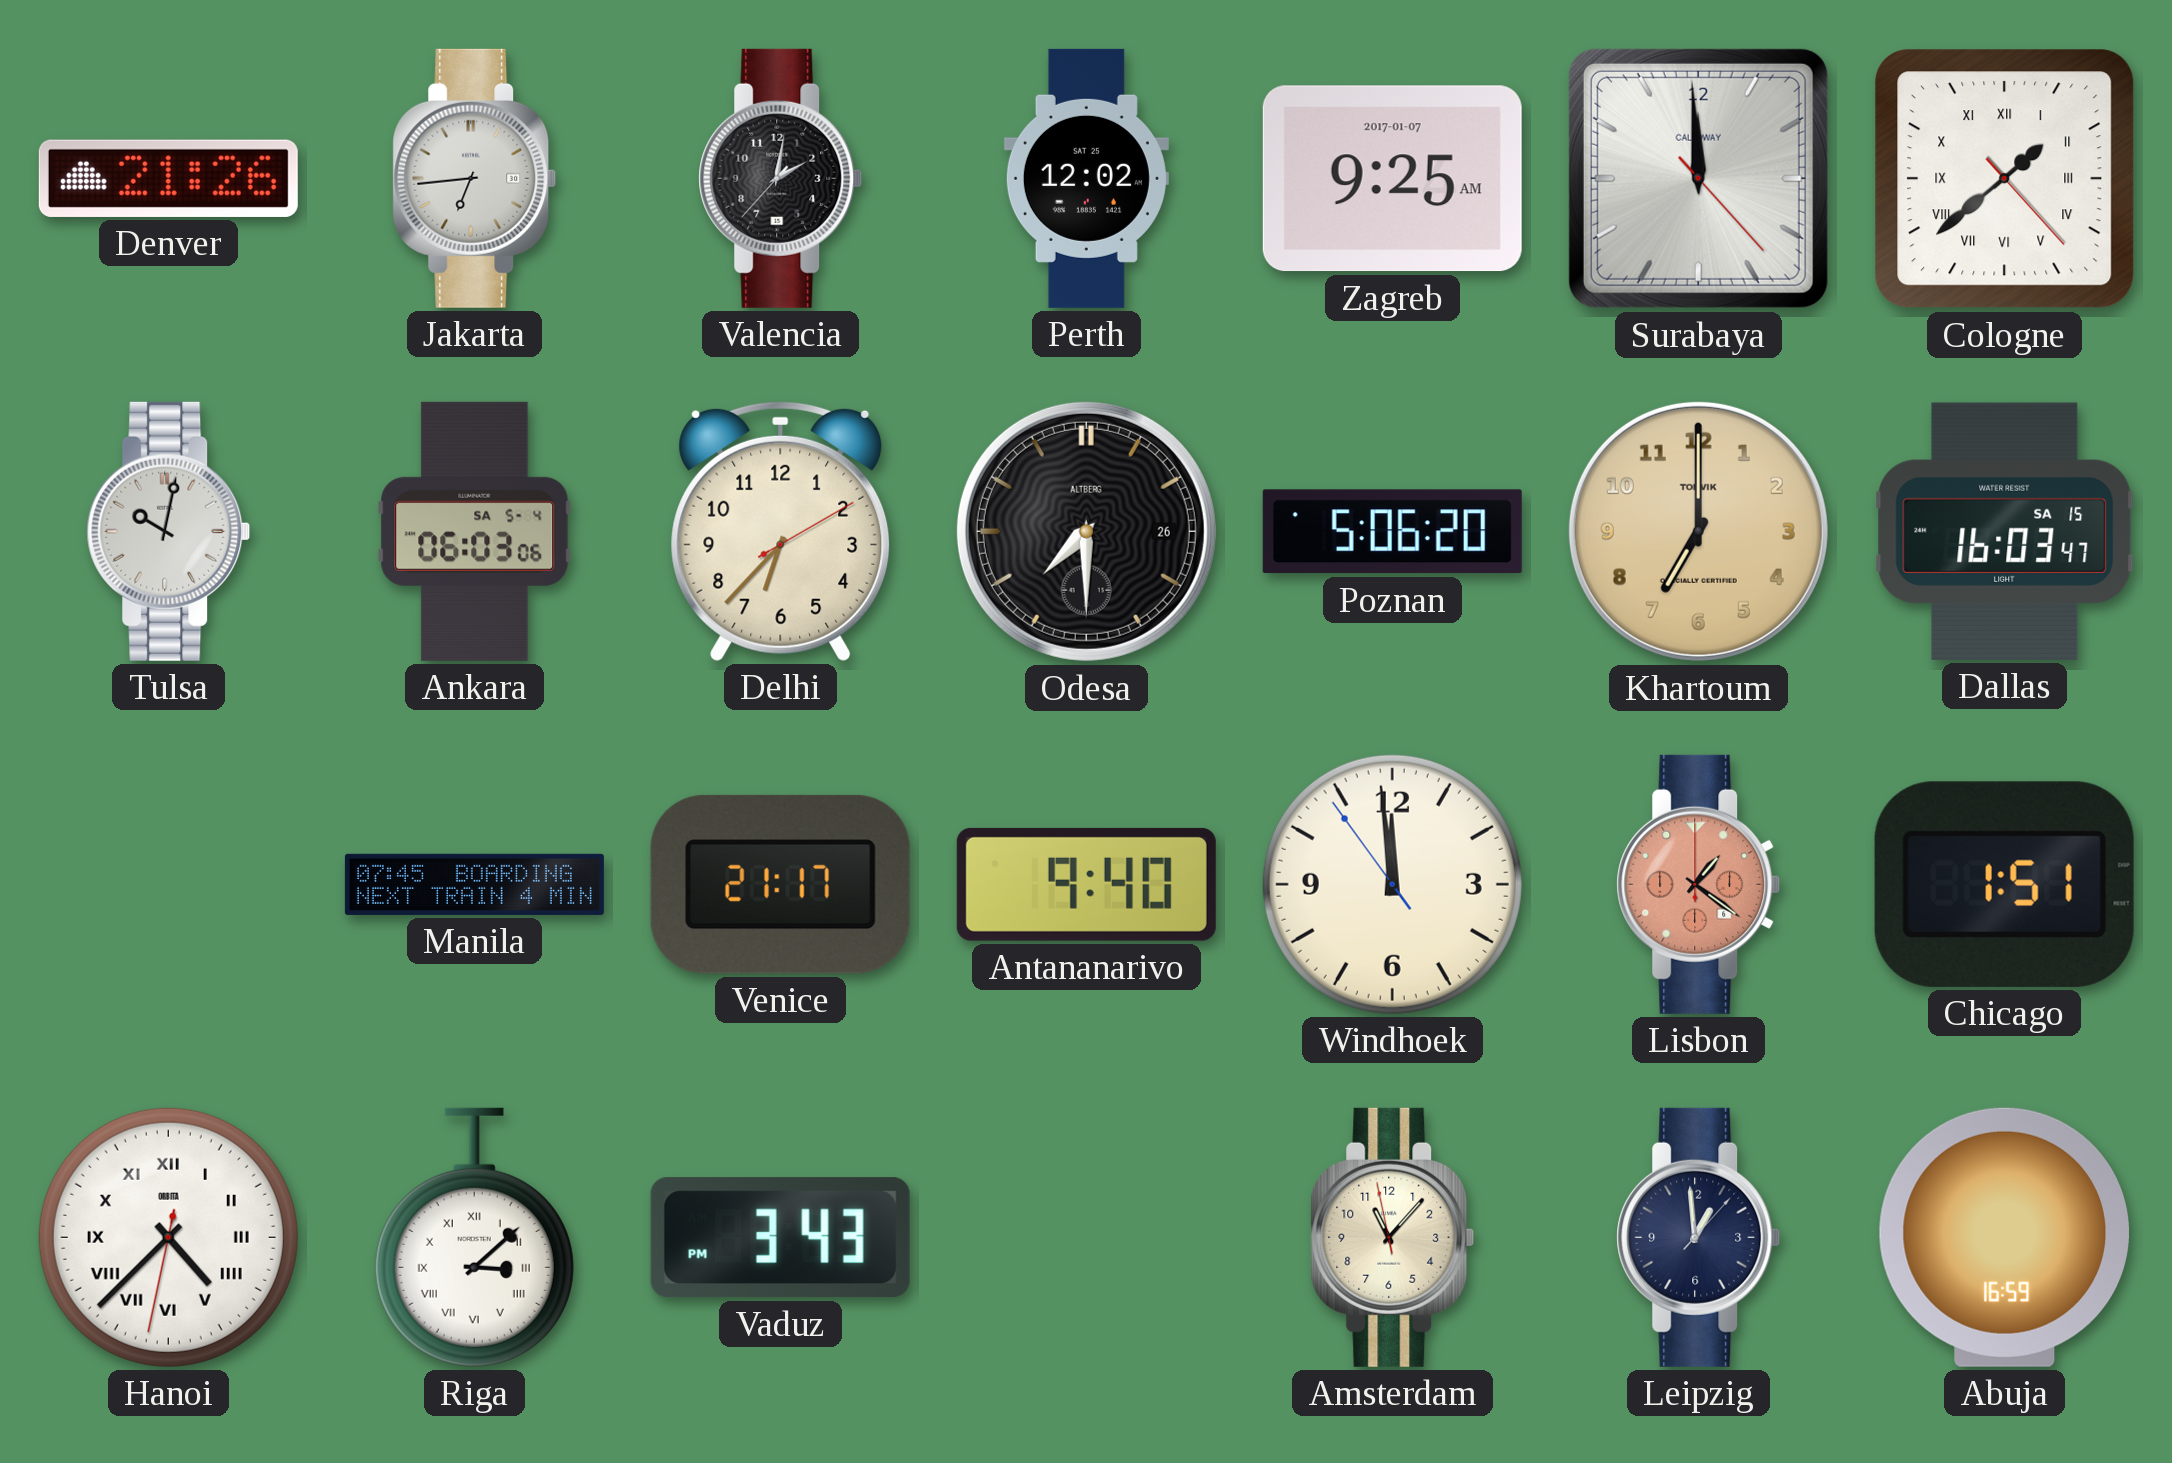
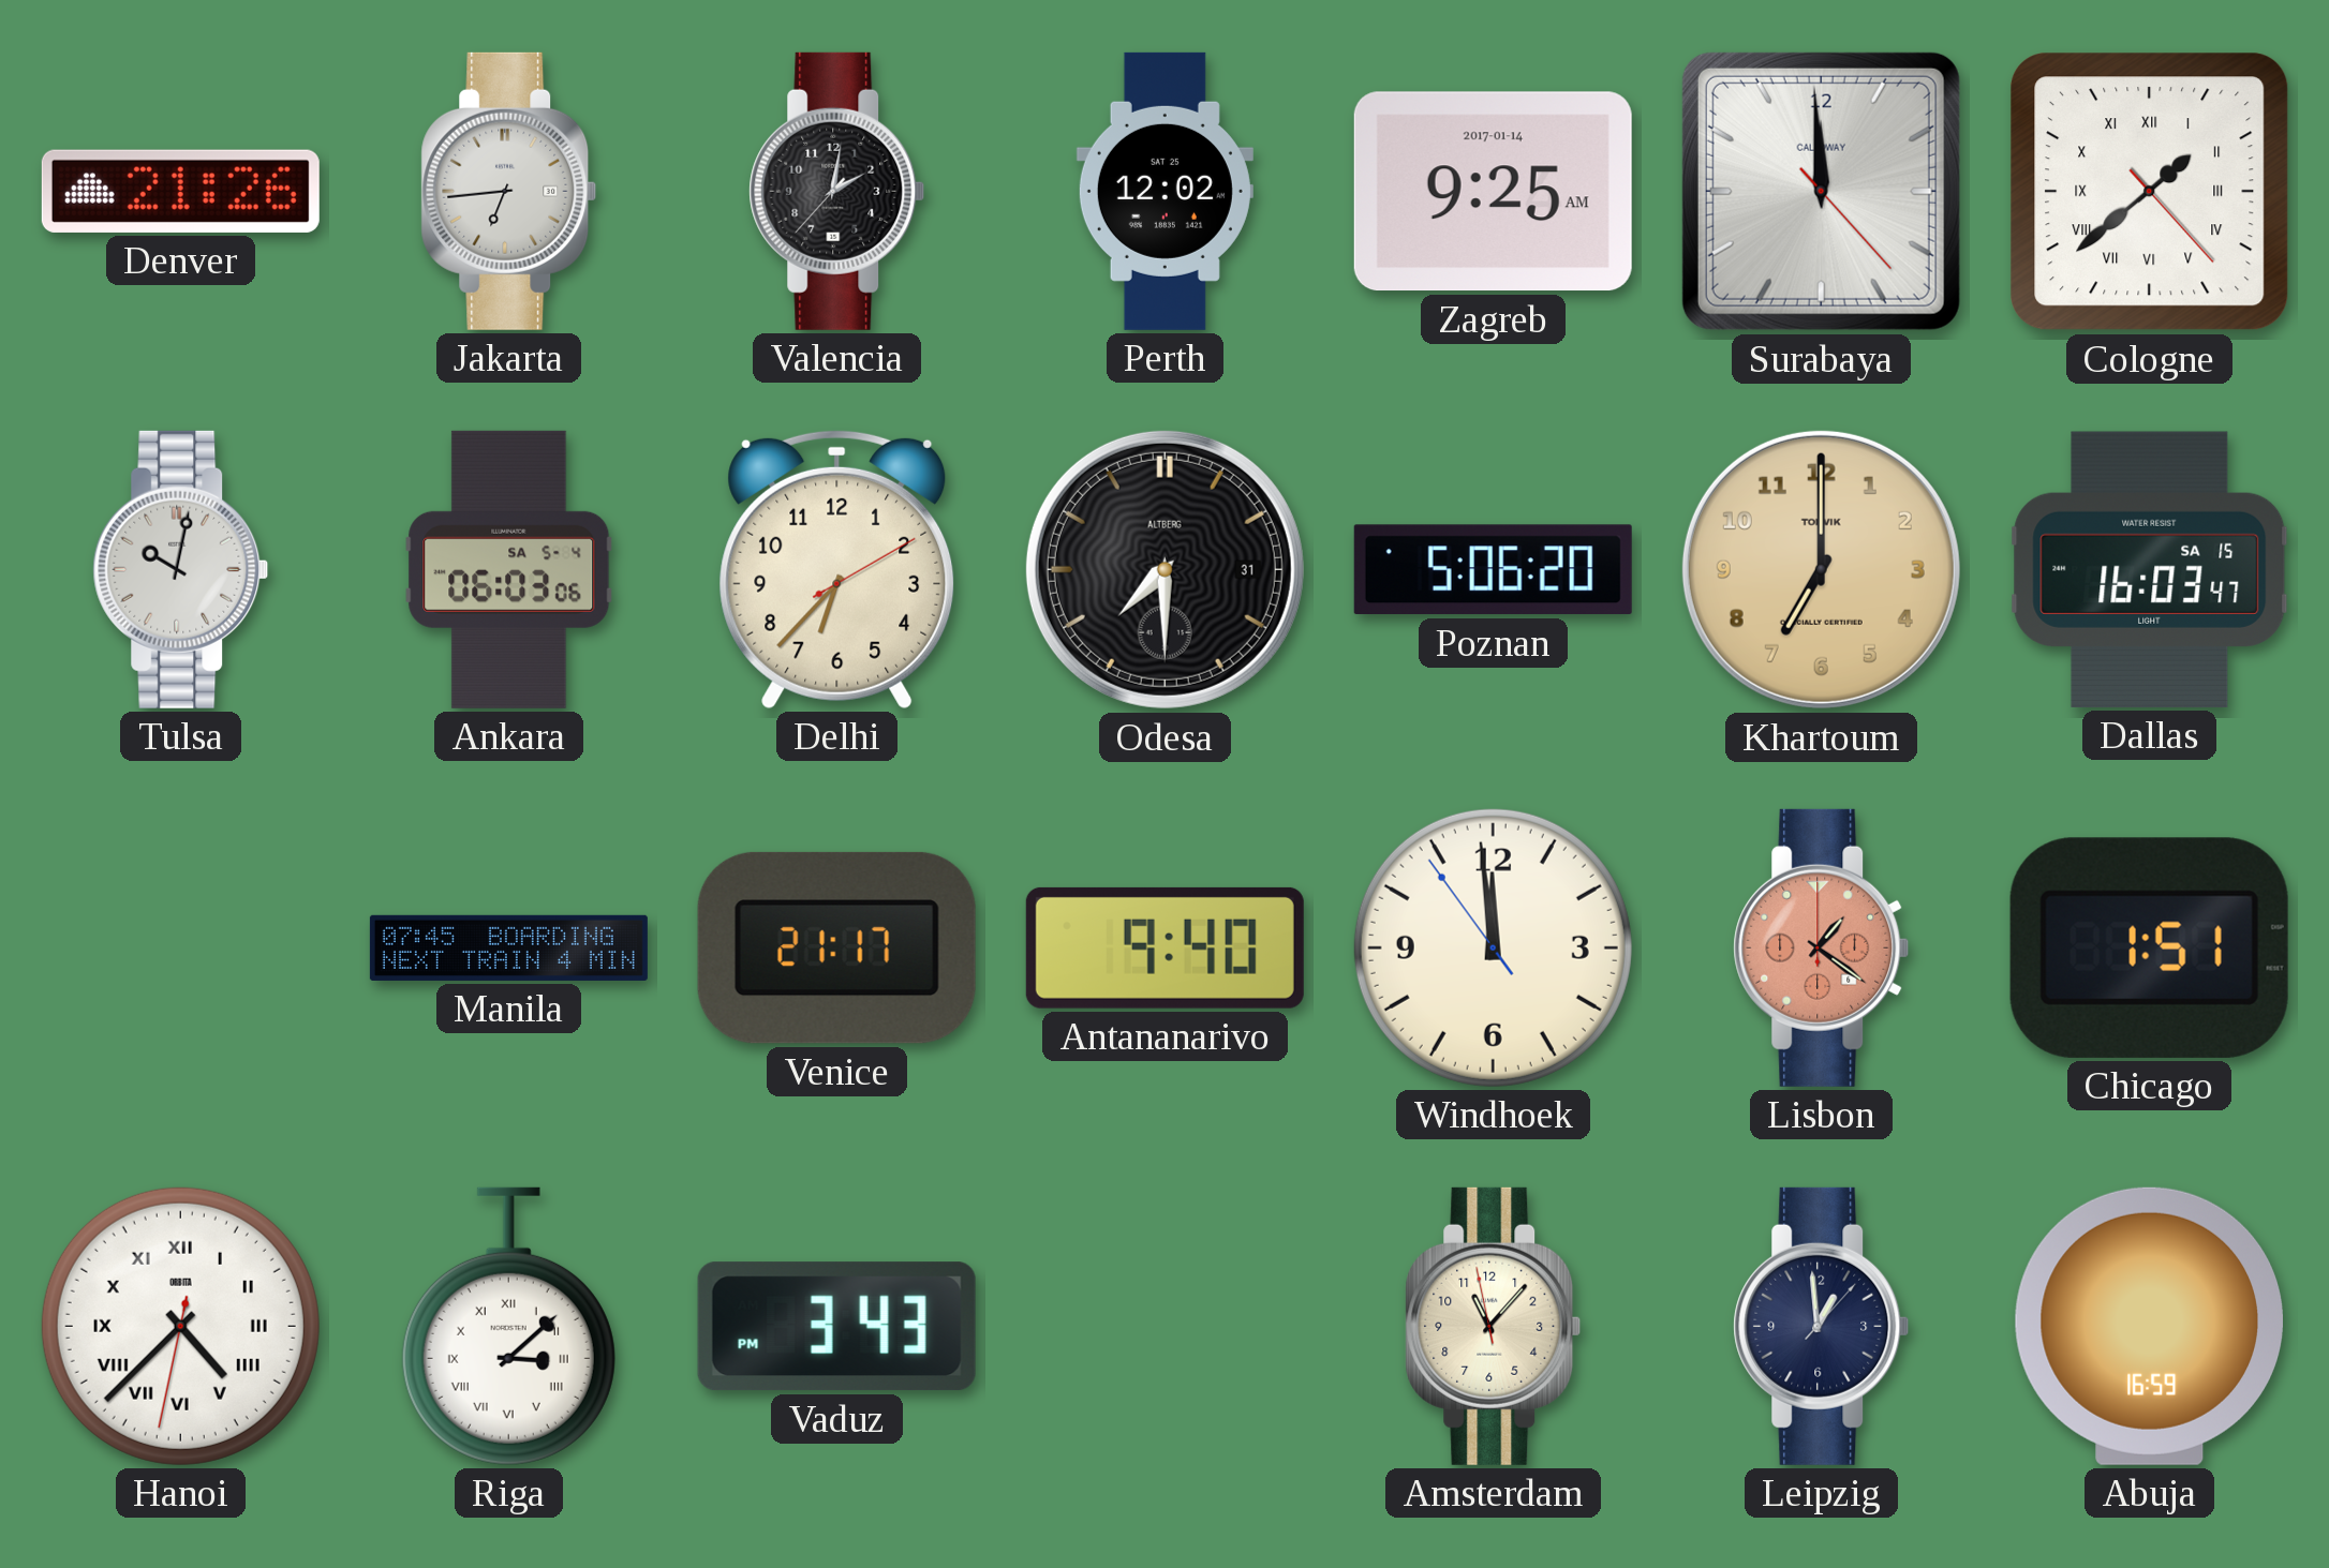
Zagreb date: 2017-01-07 -> 2017-01-14 (1493, 192)
Odesa date: 26 -> 31 (1164, 569)
